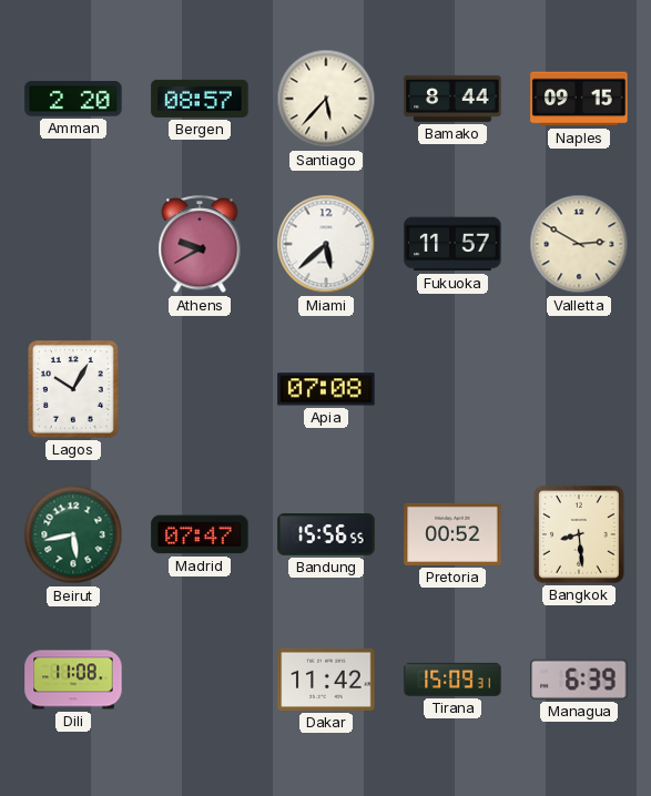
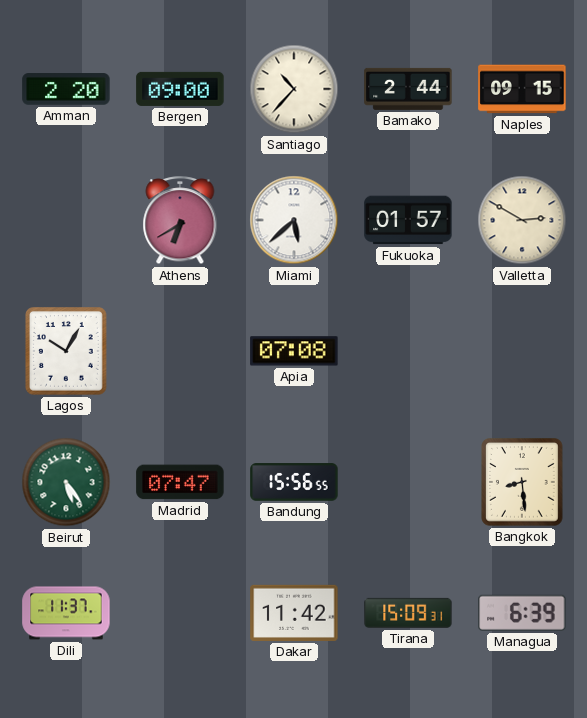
Bergen: 08:57 -> 09:00 (180, 89)
Santiago: 5:37 -> 10:37 (294, 89)
Bamako: 8:44 -> 2:44 (408, 89)
Athens: 9:40 -> 6:40 (180, 221)
Fukuoka: 11:57 -> 01:57 (408, 220)
Beirut: 5:43 -> 5:24 (66, 482)
Pretoria: 00:52 -> none (452, 534)
Dili: 11:08 -> 11:37 (66, 613)
